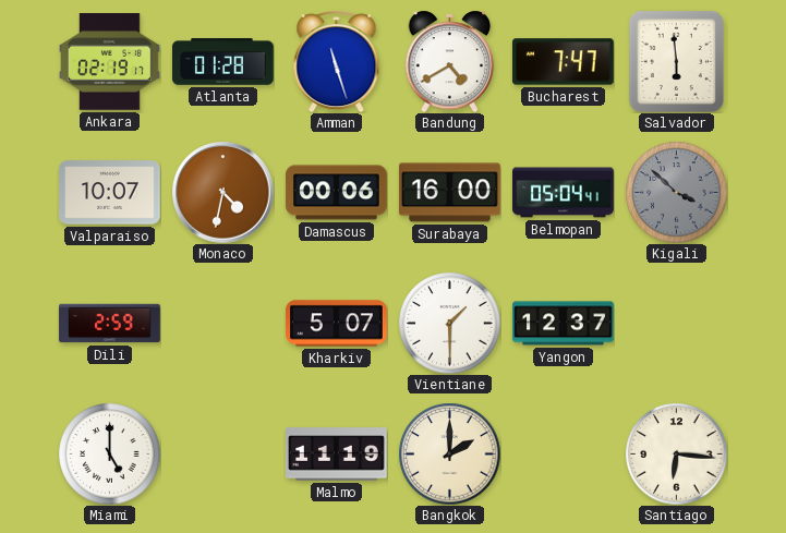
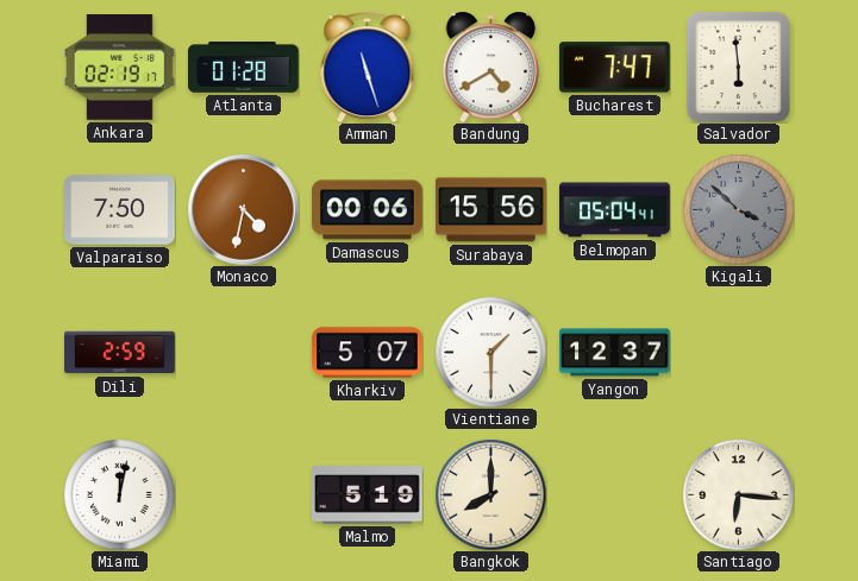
Valparaiso: 10:07 -> 7:50 (120, 210)
Surabaya: 16:00 -> 15:56 (491, 210)
Miami: 5:00 -> 12:02 (119, 494)
Malmo: 11:19 -> 5:19 (368, 495)
Bangkok: 2:00 -> 8:00 (490, 494)
